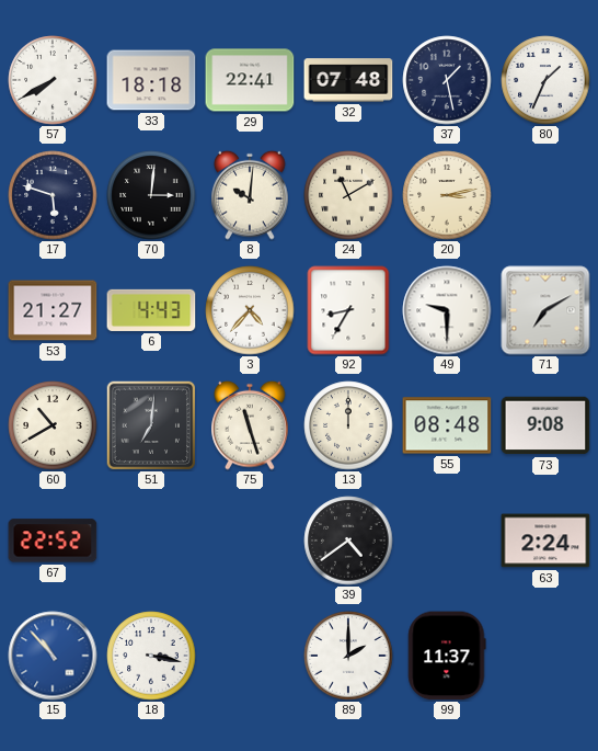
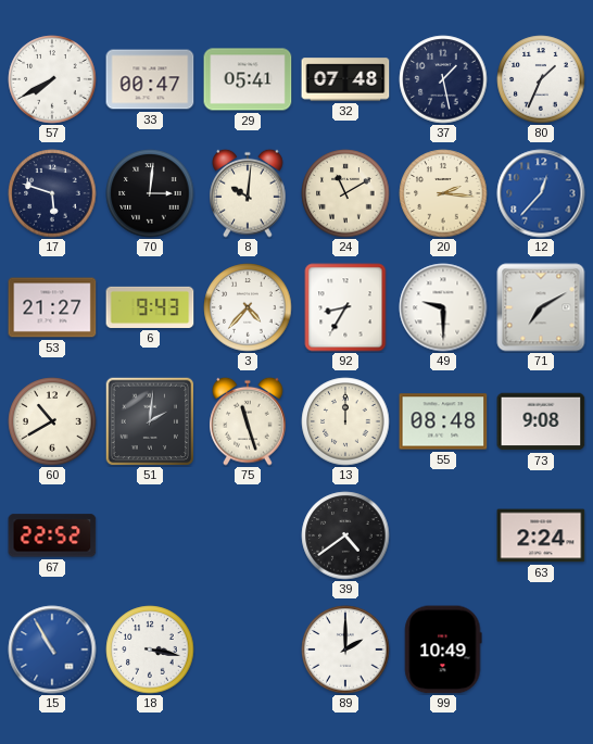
33: 18:18 -> 00:47 (150, 79)
29: 22:41 -> 05:41 (248, 79)
20: 3:13 -> 2:16 (443, 193)
12: none -> 12:37 (541, 193)
6: 4:43 -> 9:43 (150, 307)
51: 7:01 -> 2:01 (150, 421)
15: 10:53 -> 10:55 (52, 650)
99: 11:37 -> 10:49 (443, 650)
